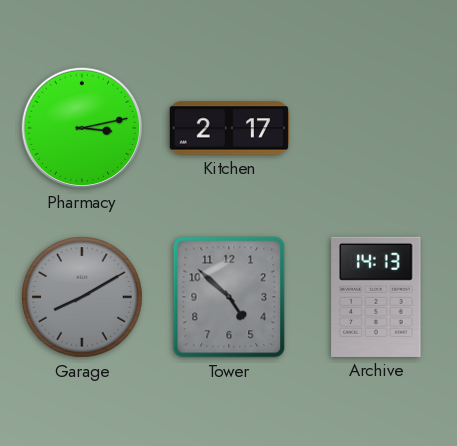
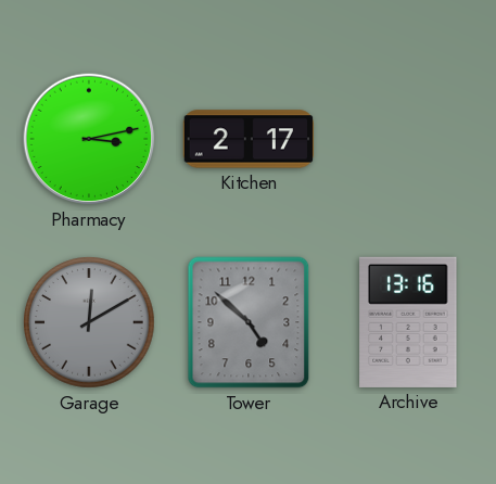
Garage: 8:10 -> 12:10 (89, 322)
Archive: 14:13 -> 13:16 (408, 322)
